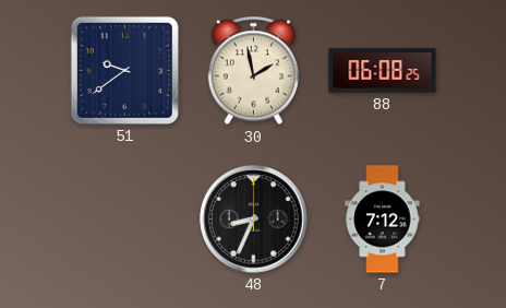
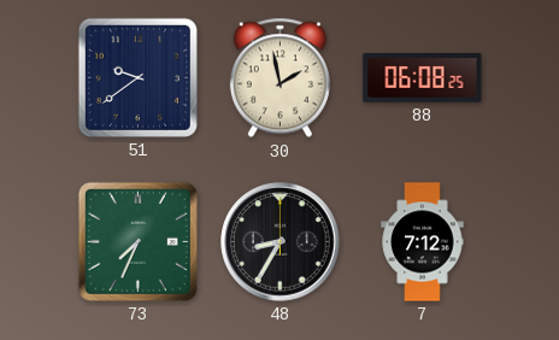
73: none -> 7:34 (137, 241)
48: 8:34 -> 8:35 (281, 242)
